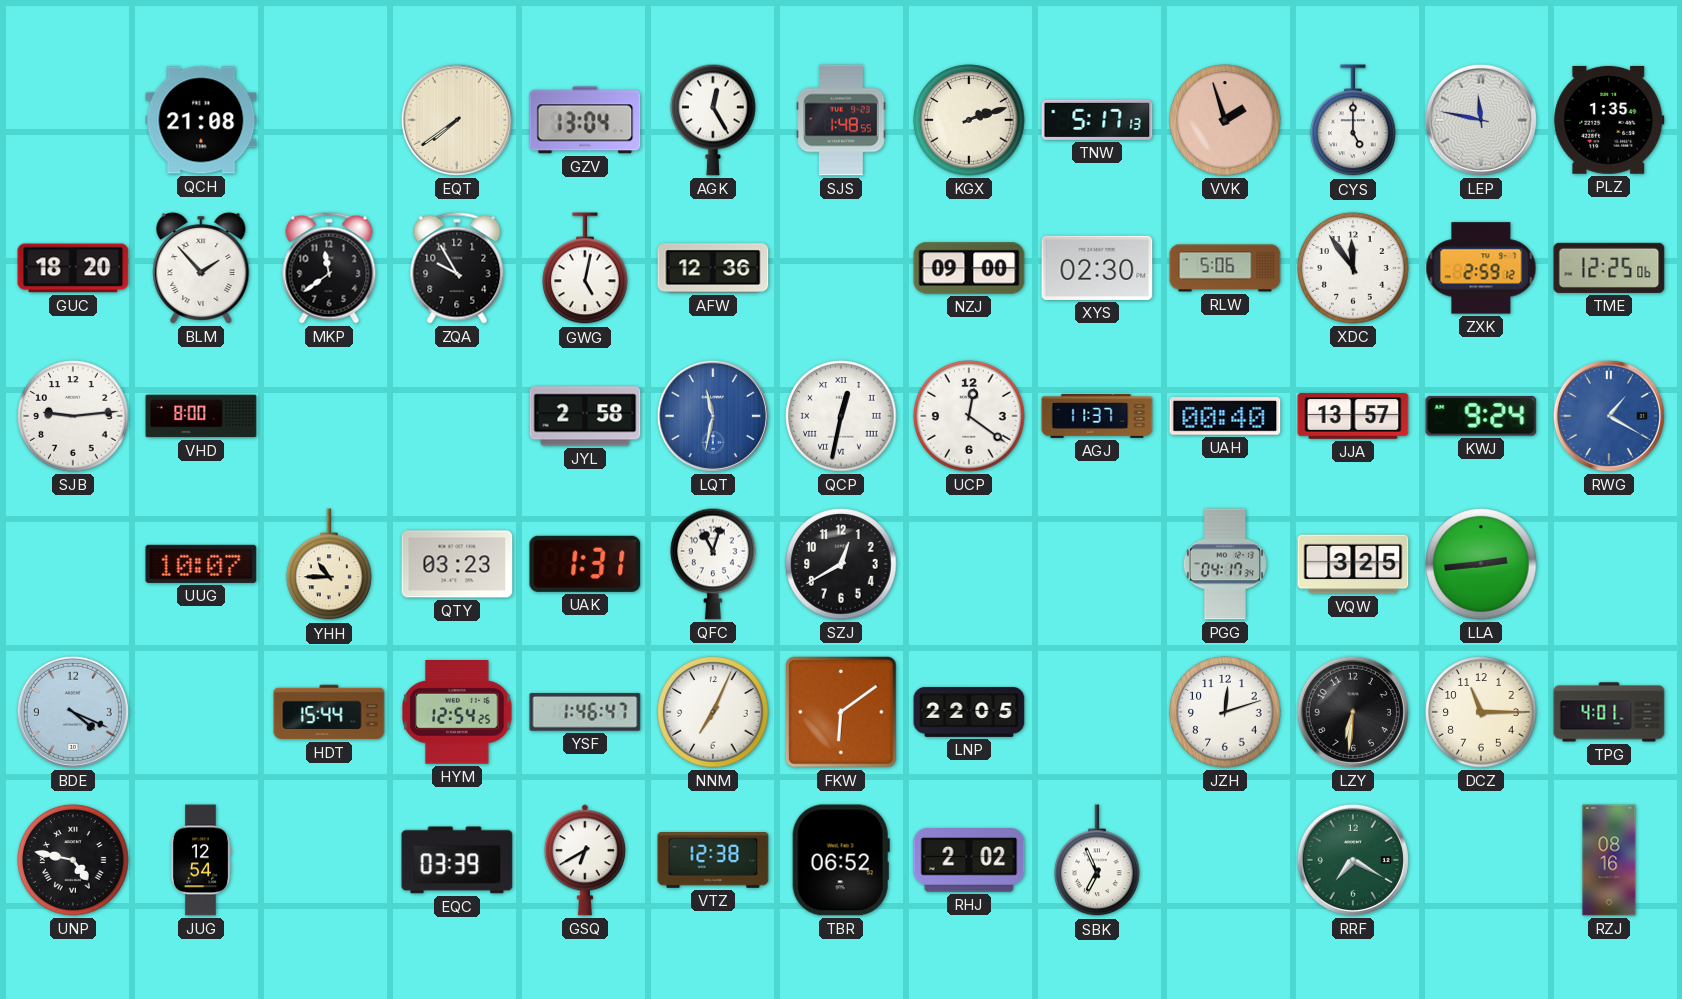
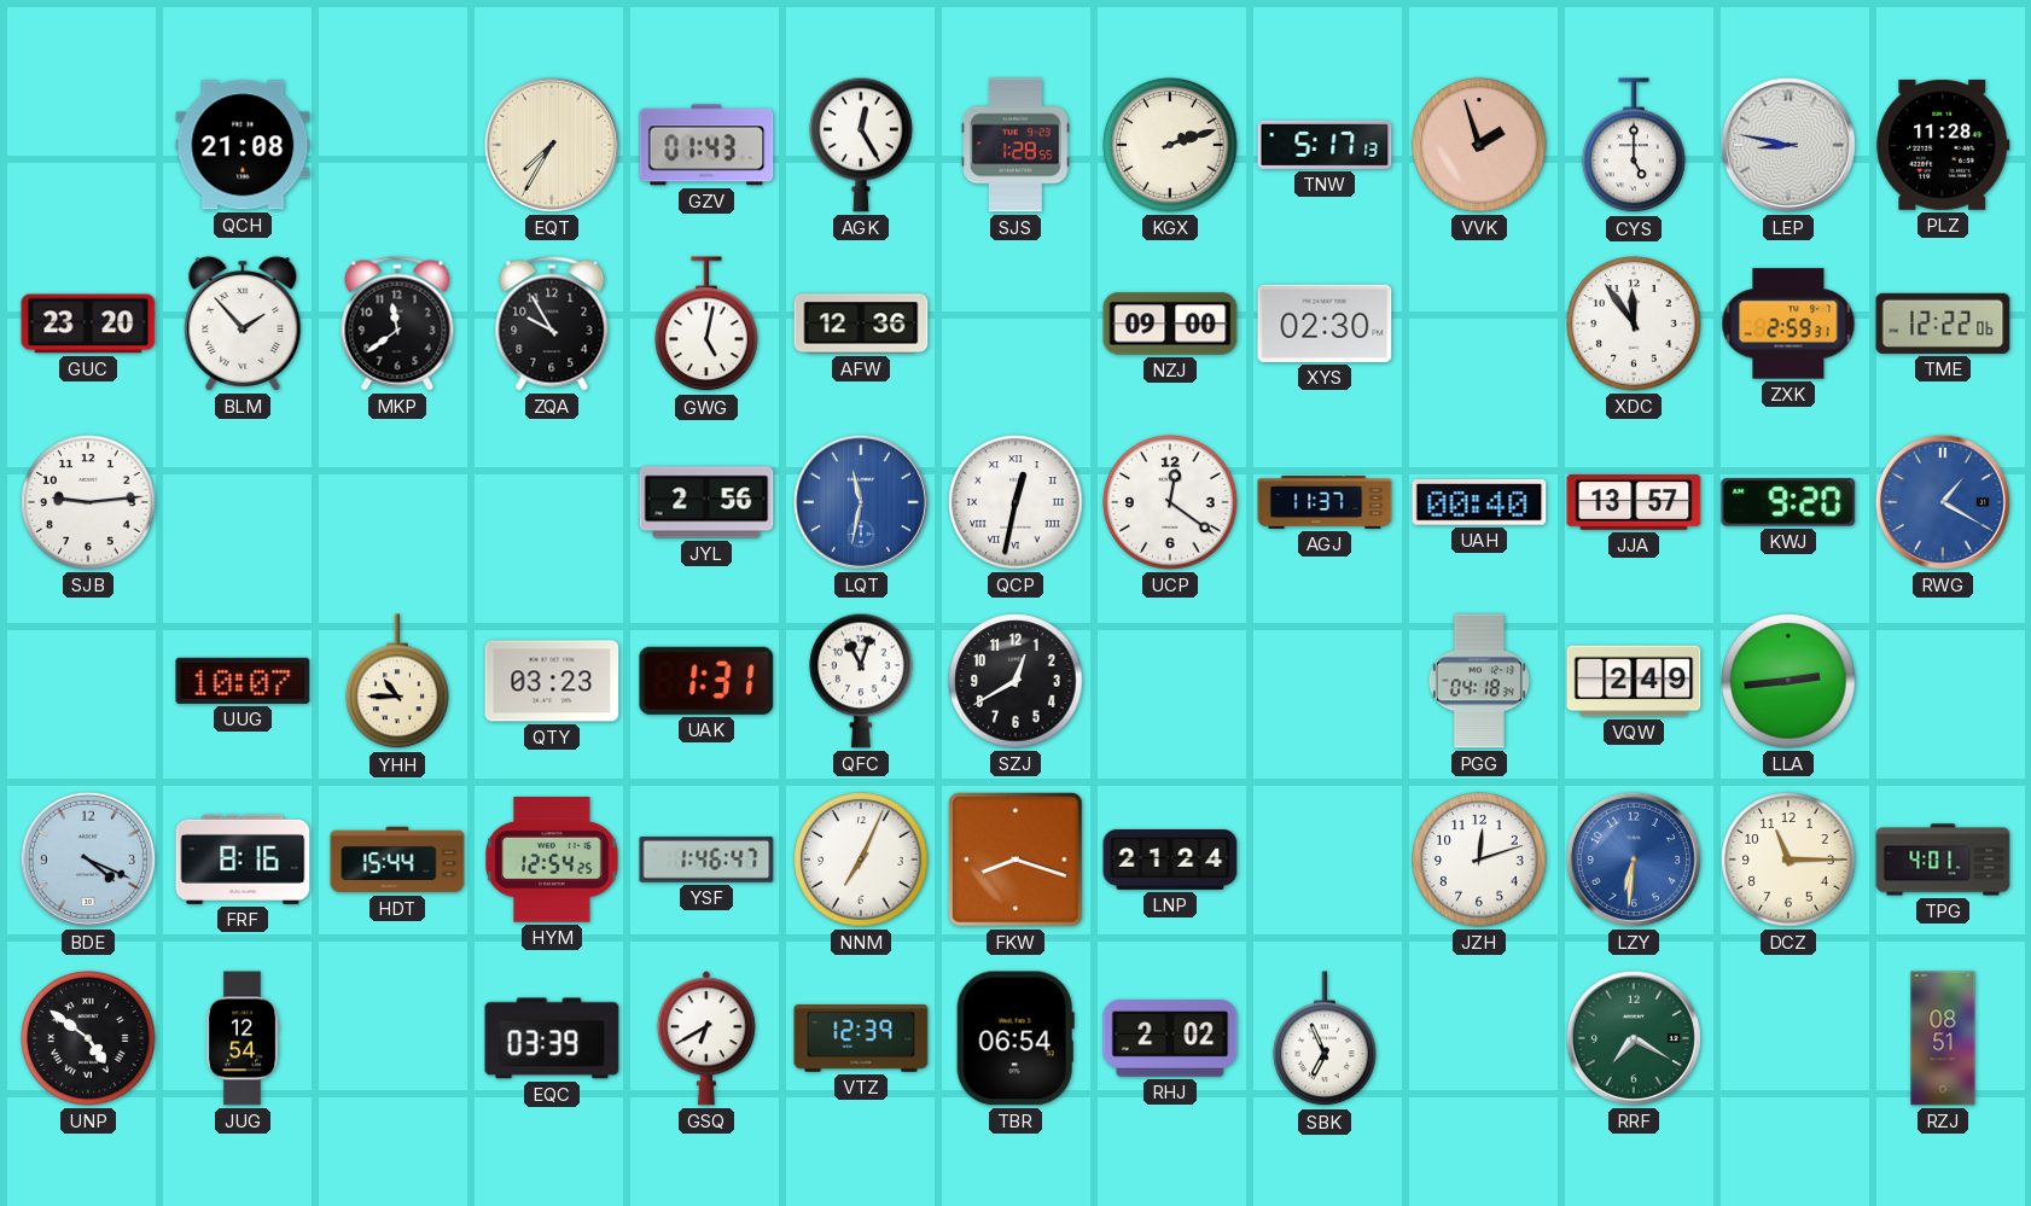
EQT: 7:39 -> 7:35 (552, 145)
GZV: 13:04 -> 01:43 (706, 145)
SJS: 1:48 -> 1:28 (1015, 145)
LEP: 11:47 -> 8:47 (1788, 145)
PLZ: 1:35 -> 11:28 (1943, 145)
GUC: 18:20 -> 23:20 (88, 324)
RLW: 5:06 -> none (1225, 268)
ZXK: 2:59:12 -> 2:59:31 (1788, 324)
TME: 12:25 -> 12:22 (1943, 324)
VHD: 8:00 -> none (201, 416)
JYL: 2:58 -> 2:56 (706, 502)
KWJ: 9:24 -> 9:20 (1788, 503)
PGG: 04:17 -> 04:18 (1479, 681)
VQW: 3:25 -> 2:49 (1634, 681)
FRF: none -> 8:16 (243, 860)
FKW: 6:09 -> 8:18 (1015, 860)
LNP: 22:05 -> 21:24 (1170, 860)
LZY dial: black -> blue (1634, 860)
UNP: 4:47 -> 4:51 (88, 1038)
VTZ: 12:38 -> 12:39 (861, 1039)
TBR: 06:52 -> 06:54 (1015, 1038)
RZJ: 08:16 -> 08:51 (1943, 1038)
